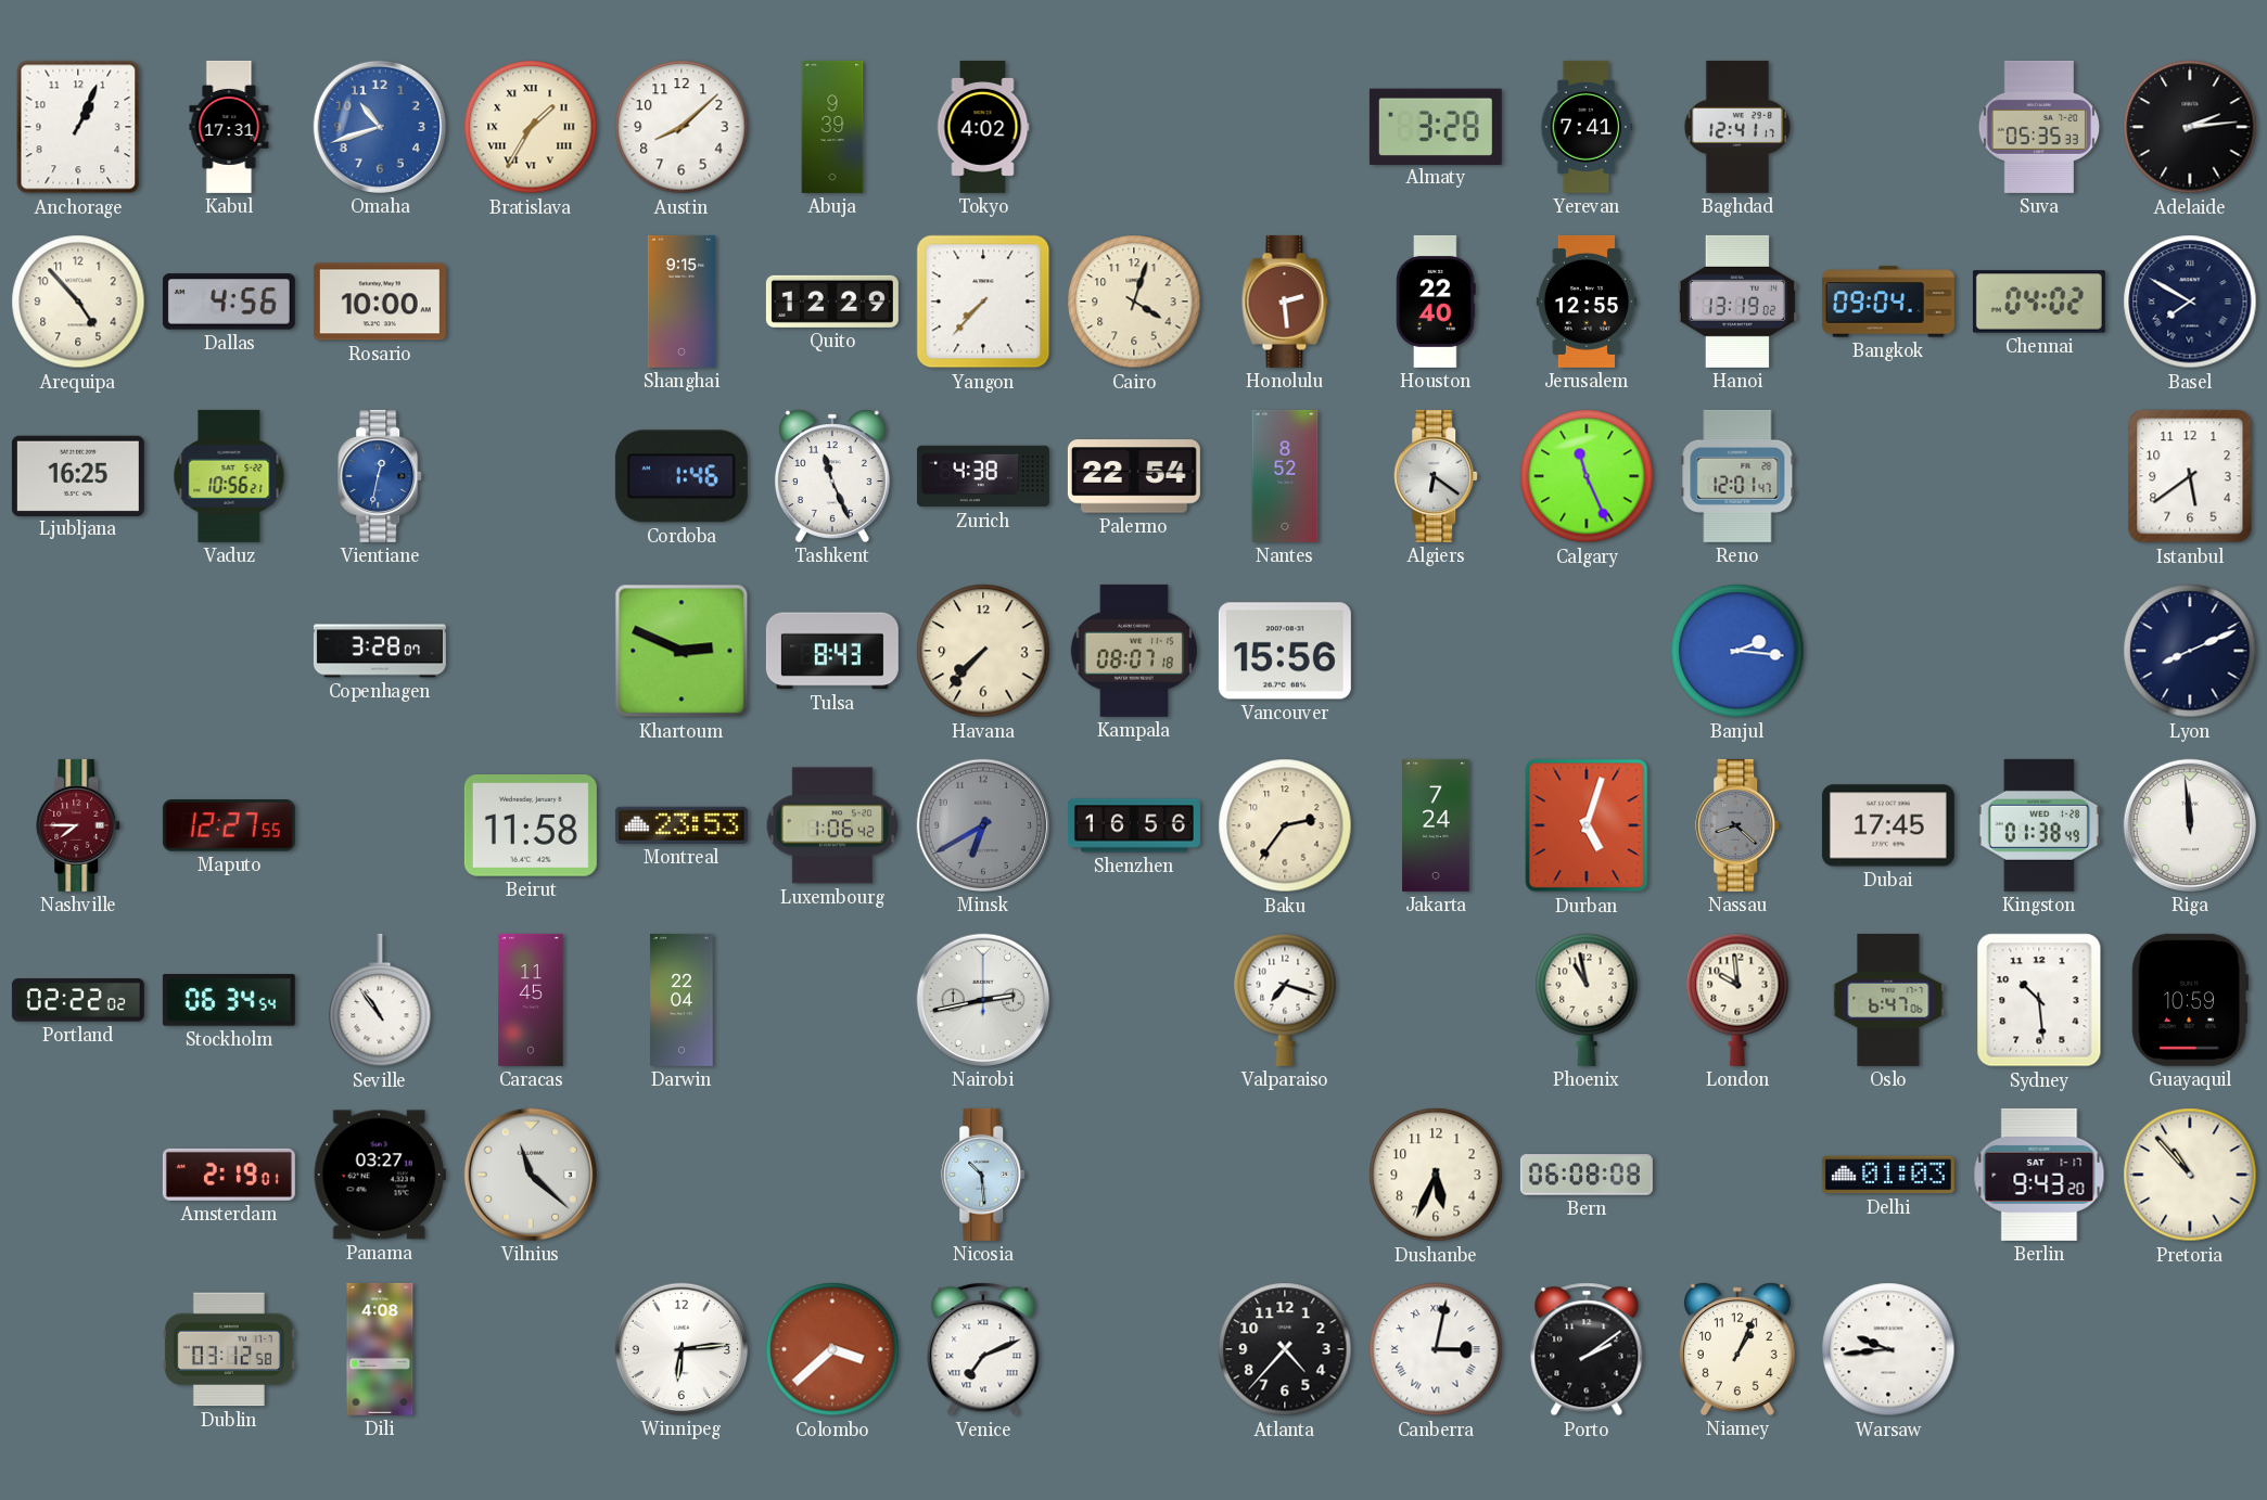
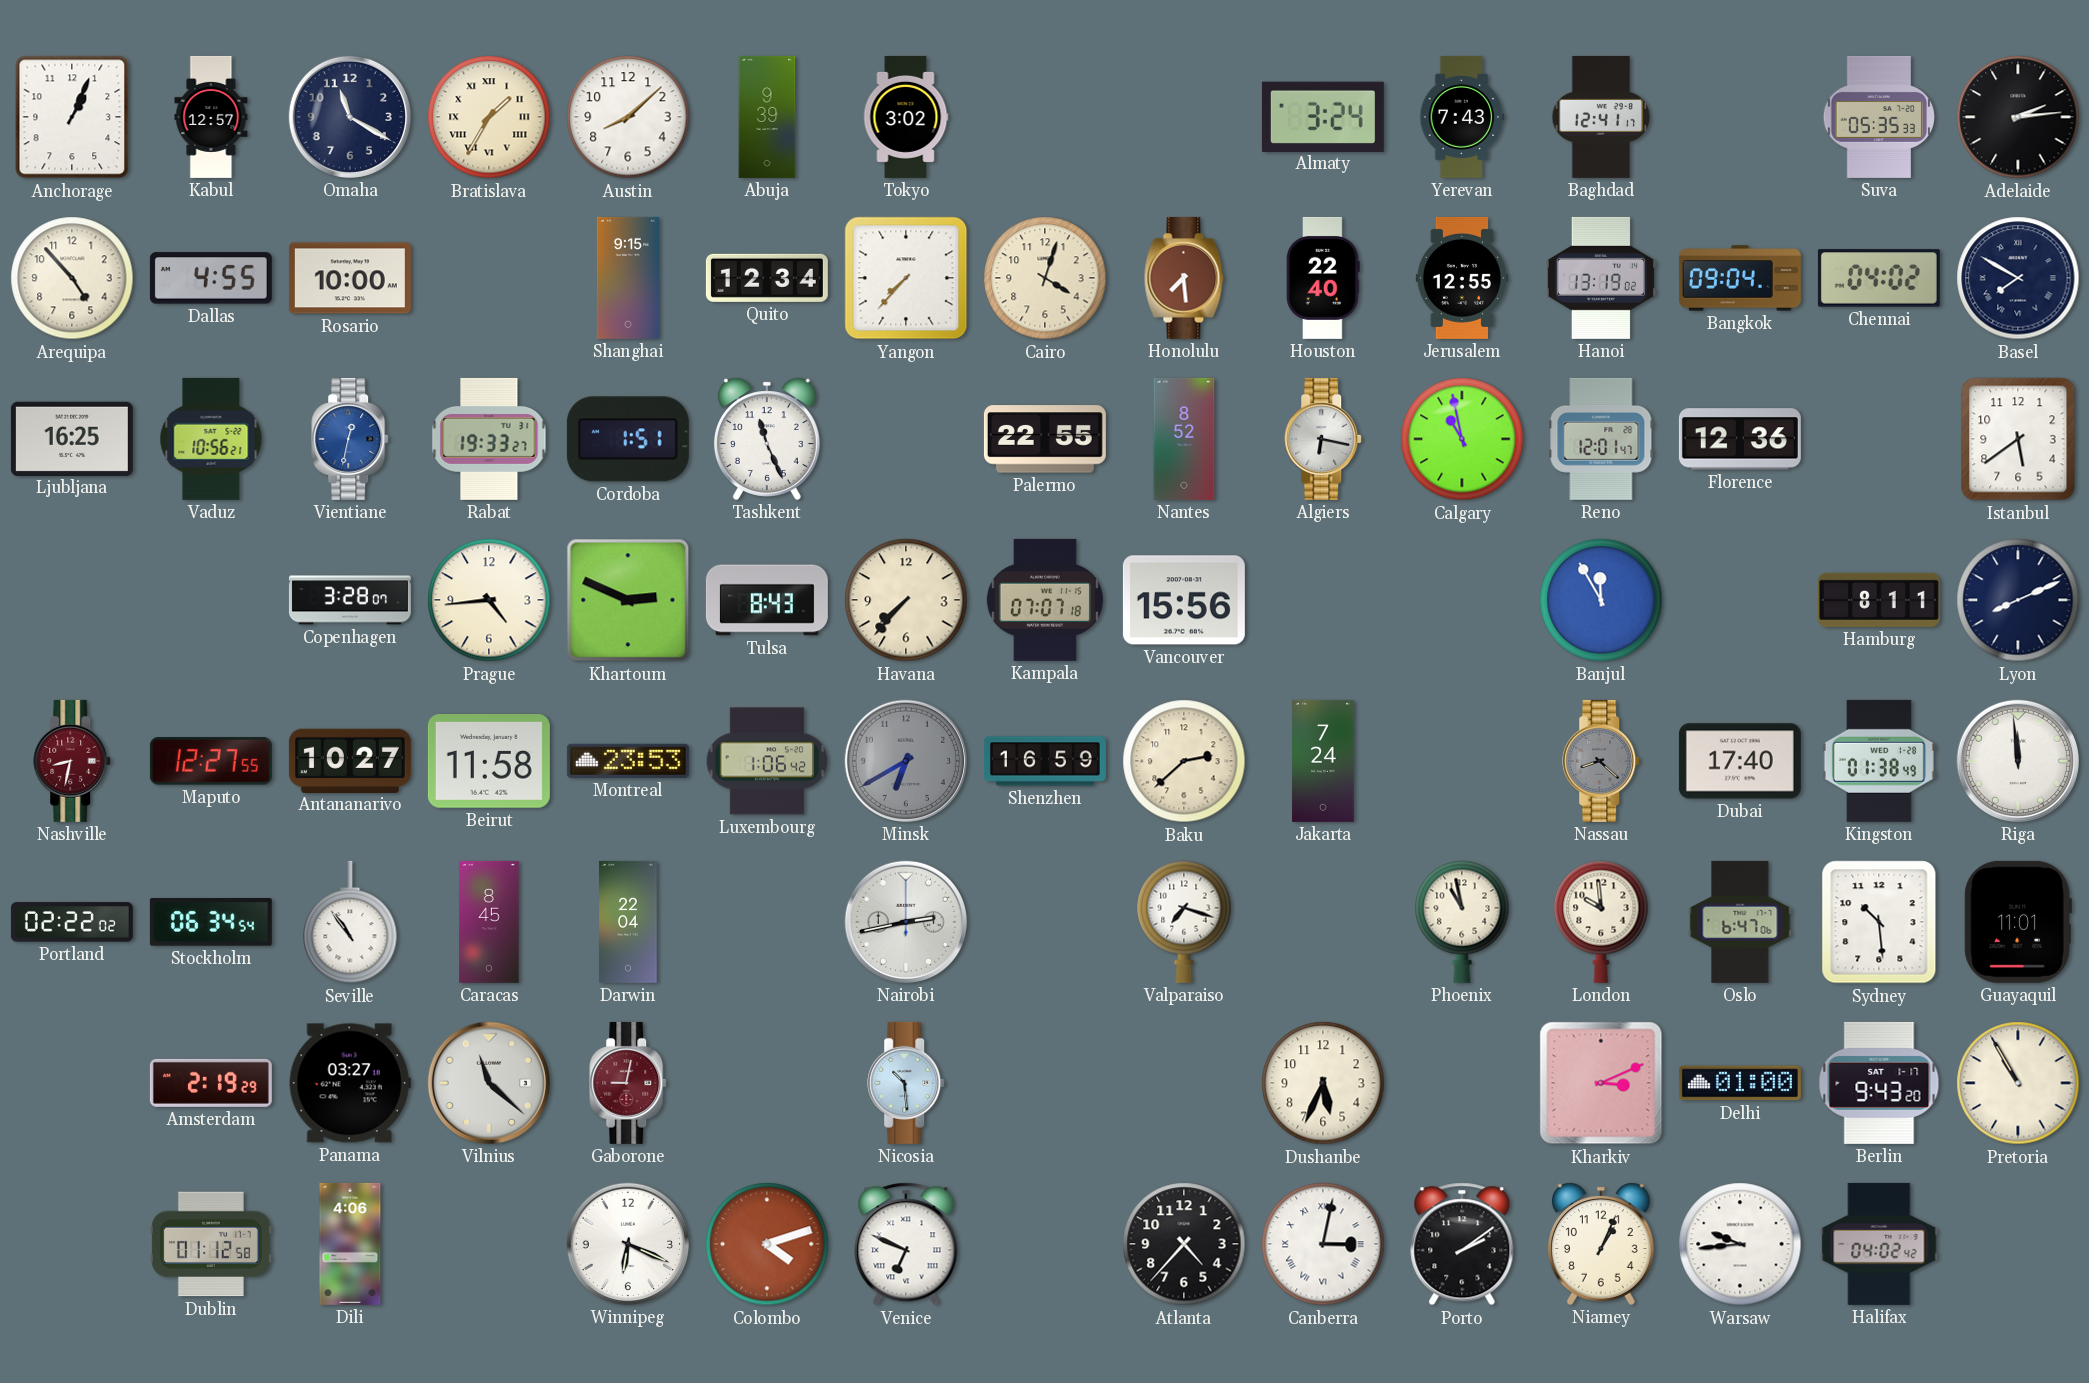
Kabul: 17:31 -> 12:57 (211, 117)
Omaha: 10:42 -> 11:20 (350, 117)
Omaha dial: blue -> navy (350, 117)
Tokyo: 4:02 -> 3:02 (906, 117)
Almaty: 3:28 -> 3:24 (1323, 116)
Yerevan: 7:41 -> 7:43 (1462, 117)
Dallas: 4:56 -> 4:55 (211, 278)
Quito: 12:29 -> 12:34 (767, 278)
Honolulu: 2:29 -> 7:29 (1184, 278)
Rabat: none -> 19:33 (489, 439)
Cordoba: 1:46 -> 1:51 (628, 439)
Zurich: 4:38 -> none (983, 476)
Palermo: 22:54 -> 22:55 (1045, 439)
Algiers: 6:21 -> 6:17 (1324, 439)
Calgary: 11:26 -> 10:58 (1462, 439)
Florence: none -> 12:36 (1740, 439)
Prague: none -> 4:44 (489, 600)
Kampala: 08:07 -> 07:07 (1044, 600)
Banjul: 2:16 -> 11:55 (1601, 600)
Hamburg: none -> 8:11 (1879, 600)
Nashville: 7:45 -> 8:32 (73, 761)
Antananarivo: none -> 10:27 (350, 760)
Shenzhen: 16:56 -> 16:59 (1045, 761)
Baku: 2:36 -> 2:38 (1184, 761)
Durban: 5:03 -> none (1587, 825)
Dubai: 17:45 -> 17:40 (1740, 761)
Caracas: 11:45 -> 8:45 (489, 922)
Guayaquil: 10:59 -> 11:01 (2018, 922)
Amsterdam: 2:19:01 -> 2:19:29 (211, 1083)
Gaborone: none -> 9:02 (629, 1083)
Bern: 06:08 -> none (1587, 1175)
Kharkiv: none -> 3:11 (1601, 1083)
Delhi: 01:03 -> 01:00 (1740, 1083)
Pretoria: 10:53 -> 10:55 (2018, 1083)
Dublin: 03:12 -> 01:12 (211, 1244)
Dili: 4:08 -> 4:06 (350, 1244)
Winnipeg: 6:14 -> 6:19 (628, 1244)
Colombo: 3:38 -> 4:12 (767, 1244)
Venice: 7:11 -> 6:49 (906, 1244)
Halifax: none -> 04:02 (1879, 1244)
